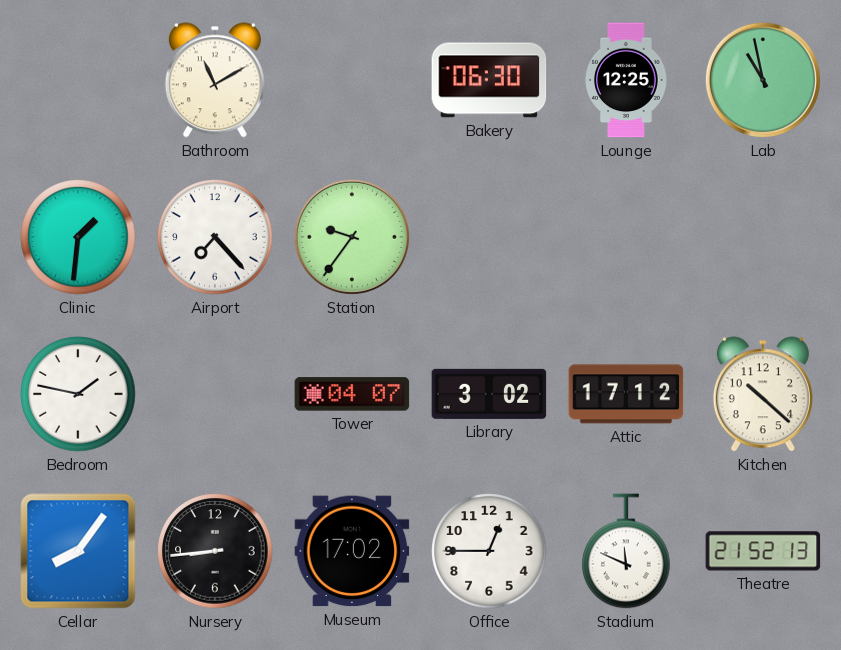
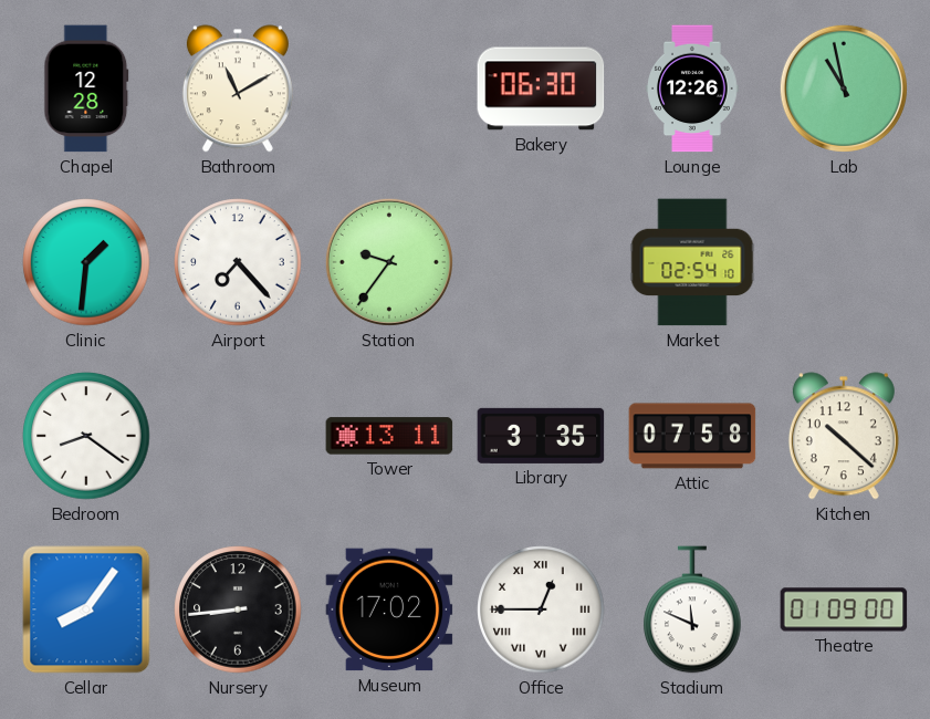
Chapel: none -> 12:28 (86, 88)
Lounge: 12:25 -> 12:26 (692, 88)
Market: none -> 02:54 (692, 262)
Bedroom: 1:47 -> 8:21 (86, 436)
Tower: 04:07 -> 13:11 (389, 436)
Library: 3:02 -> 3:35 (541, 436)
Attic: 17:12 -> 07:58 (692, 436)
Office numerals: Arabic -> Roman (541, 609)
Theatre: 21:52 -> 01:09 (844, 609)
